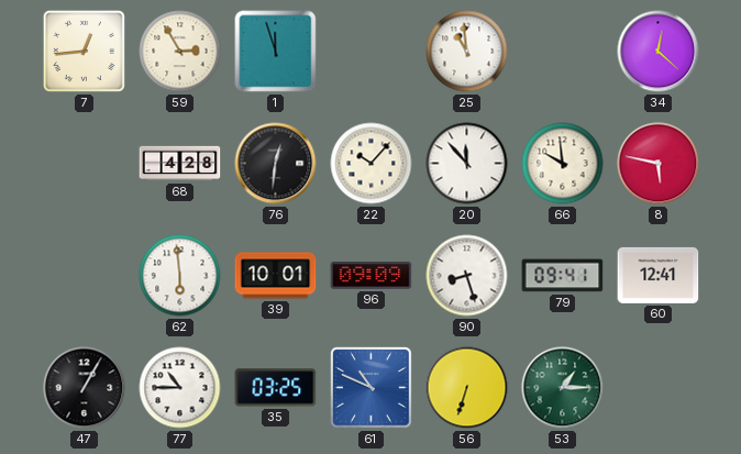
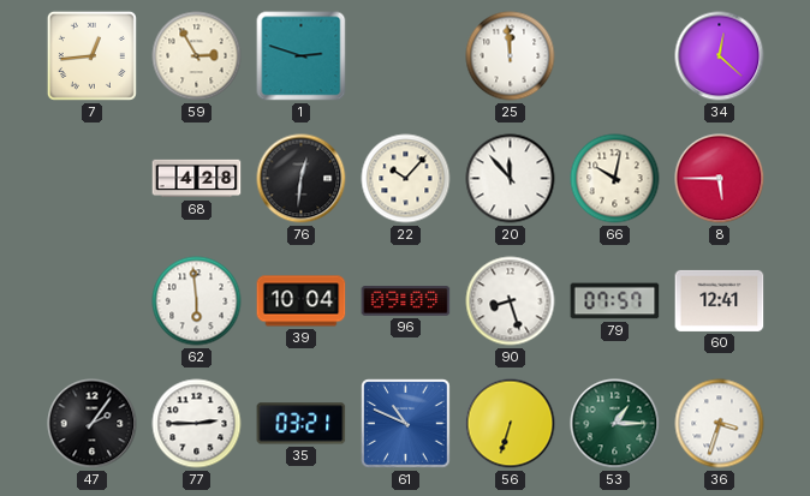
1: 11:57 -> 2:48 (302, 56)
25: 10:59 -> 11:59 (511, 56)
66: 9:59 -> 10:02 (615, 179)
8: 5:47 -> 5:45 (720, 179)
39: 10:01 -> 10:04 (302, 301)
79: 09:41 -> 07:57 (615, 301)
47: 1:05 -> 2:06 (93, 424)
77: 10:45 -> 2:45 (197, 424)
35: 03:25 -> 03:21 (302, 424)
36: none -> 3:33 (720, 424)
